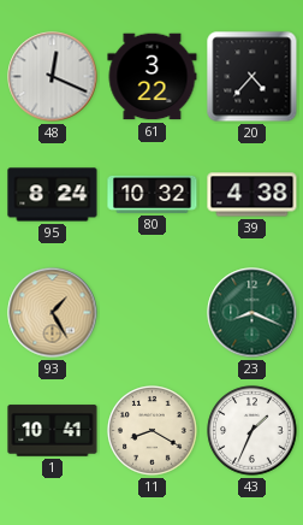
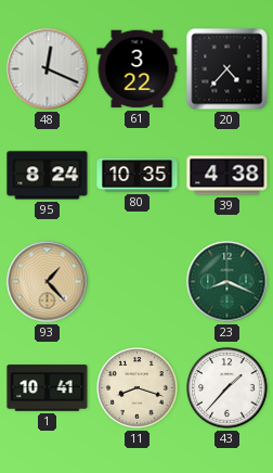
80: 10:32 -> 10:35 (138, 175)
93: 1:25 -> 1:23 (48, 282)
11: 8:20 -> 8:18 (138, 388)
43: 1:34 -> 1:37 (227, 388)
